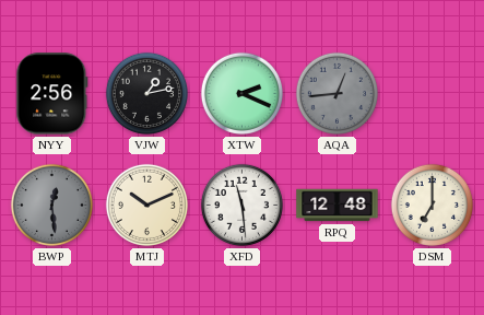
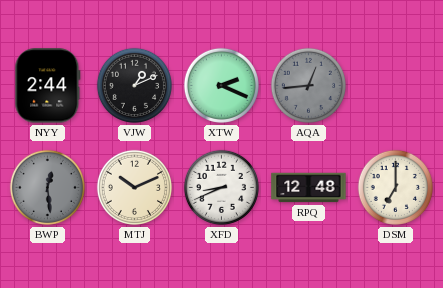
NYY: 2:56 -> 2:44 (48, 86)
VJW: 1:13 -> 1:11 (134, 85)
XFD: 11:29 -> 8:41 (221, 187)
